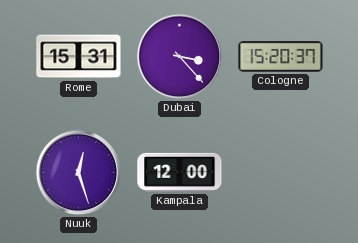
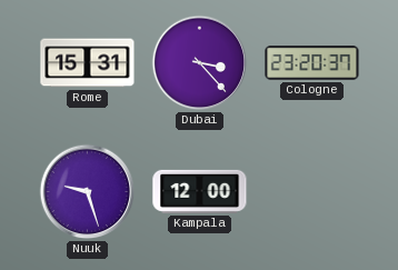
Cologne: 15:20 -> 23:20 (312, 63)
Nuuk: 12:27 -> 9:27 (88, 192)
